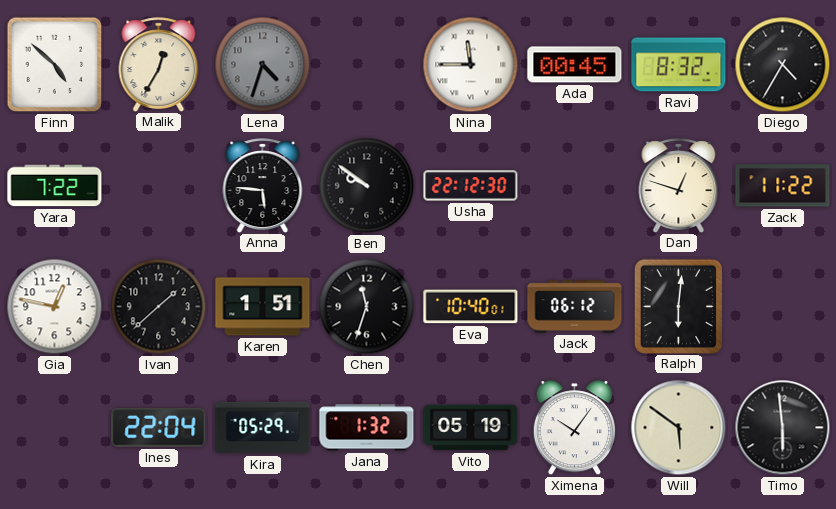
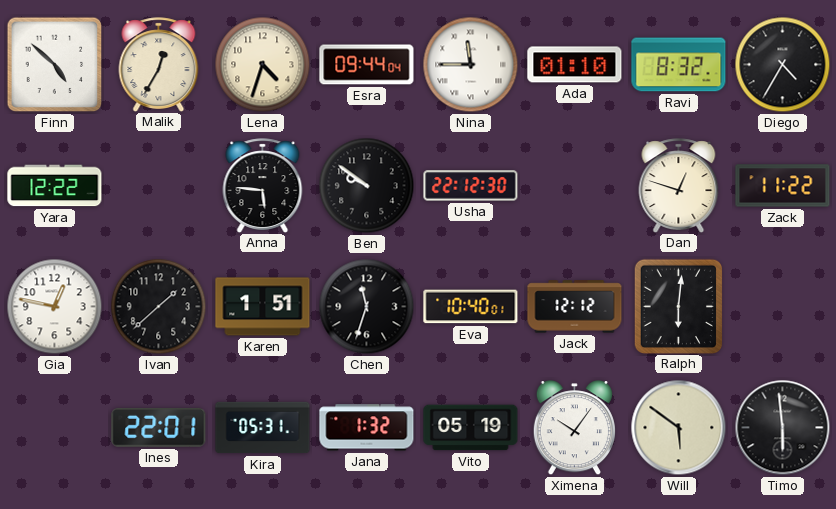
Lena dial: grey -> cream (263, 65)
Esra: none -> 09:44 (367, 65)
Ada: 00:45 -> 01:10 (575, 65)
Yara: 7:22 -> 12:22 (55, 186)
Jack: 06:12 -> 12:12 (575, 307)
Ines: 22:04 -> 22:01 (159, 427)
Kira: 05:29 -> 05:31 (263, 428)
